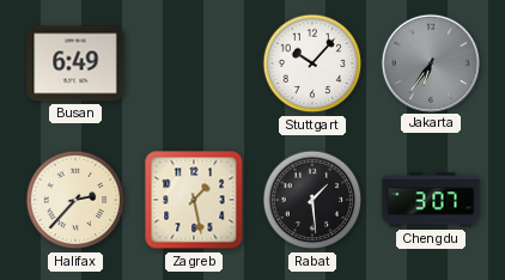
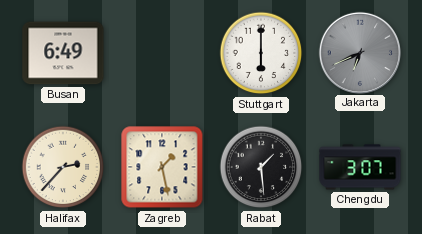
Stuttgart: 10:07 -> 6:00 (261, 53)
Jakarta: 6:36 -> 6:41 (359, 52)
